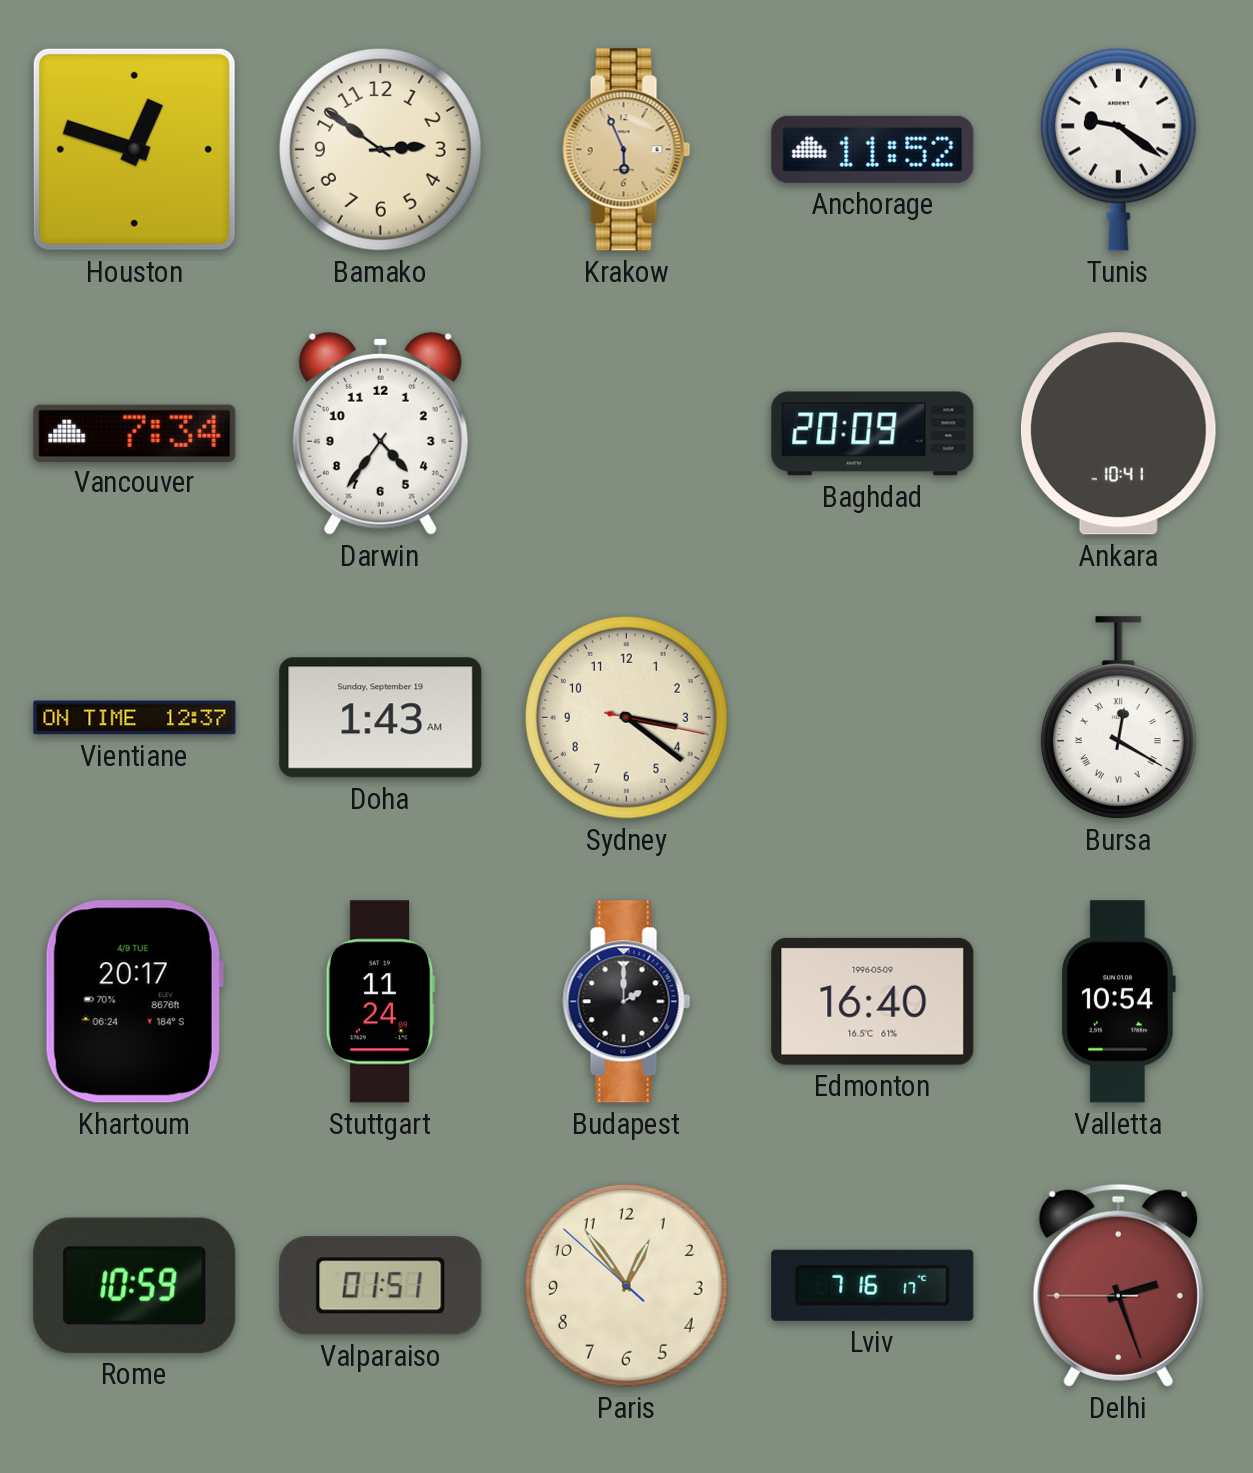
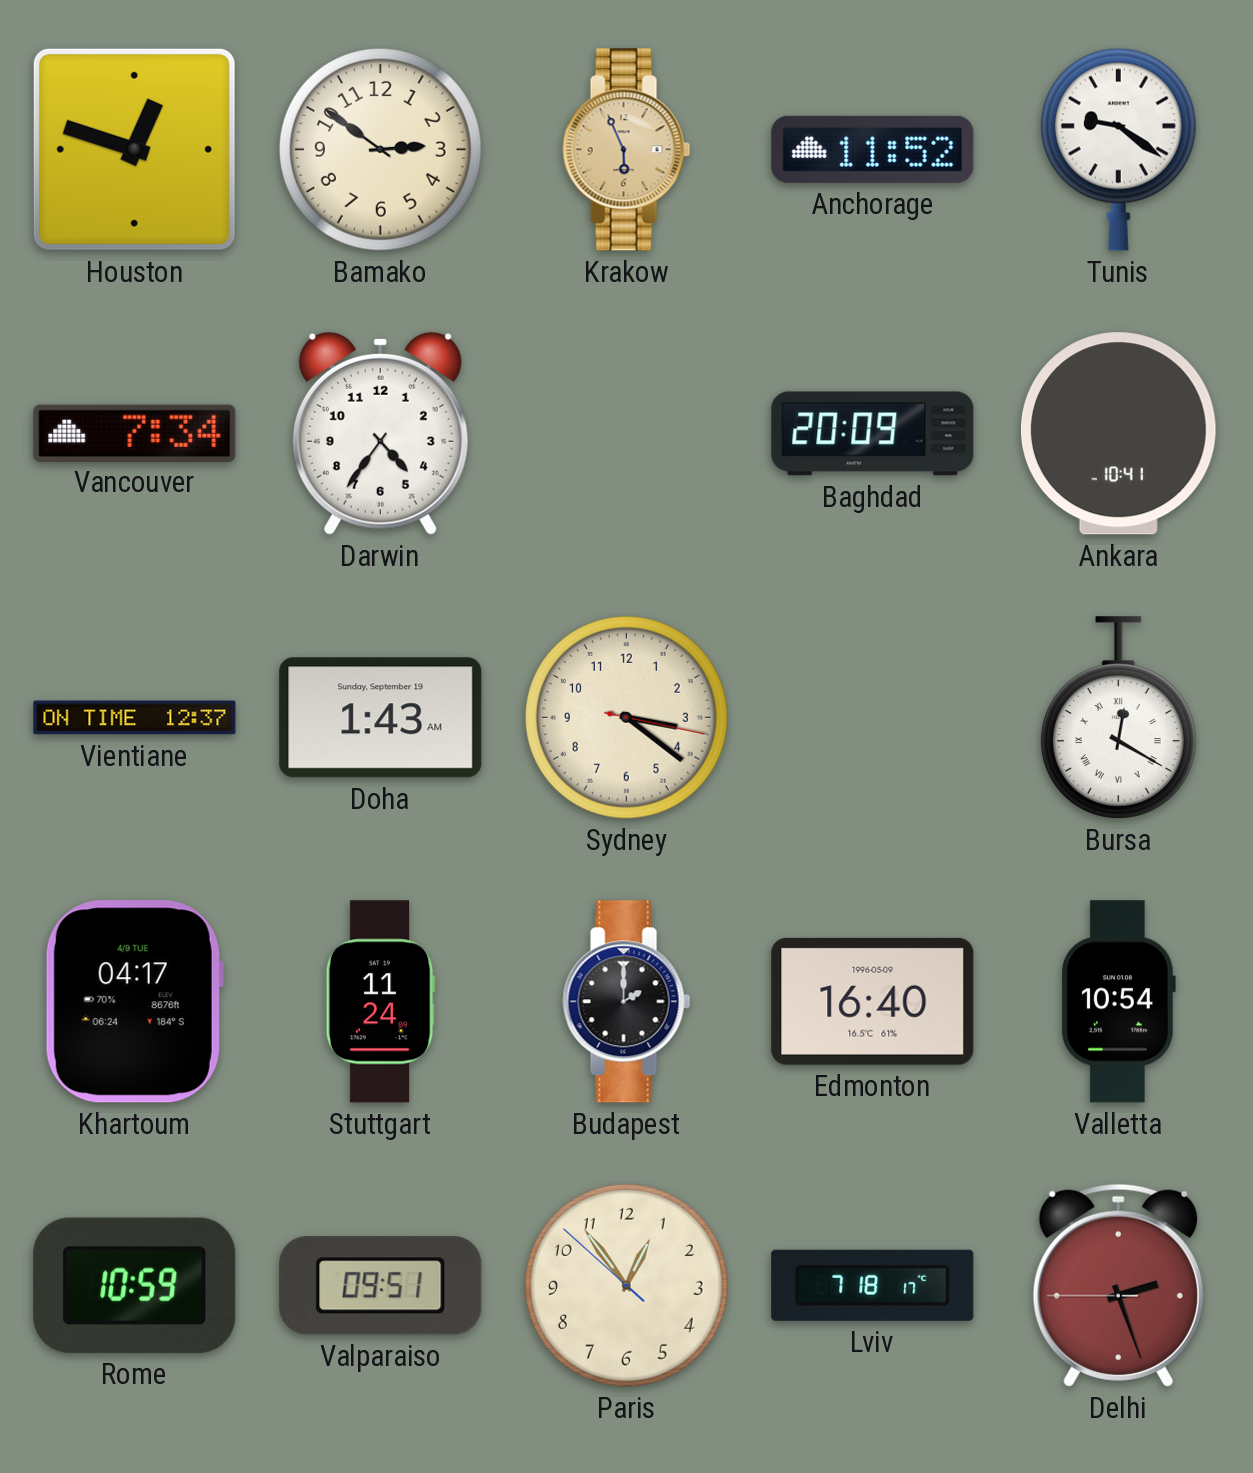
Khartoum: 20:17 -> 04:17 (134, 1002)
Valparaiso: 01:51 -> 09:51 (381, 1286)
Lviv: 7:16 -> 7:18 (873, 1285)
